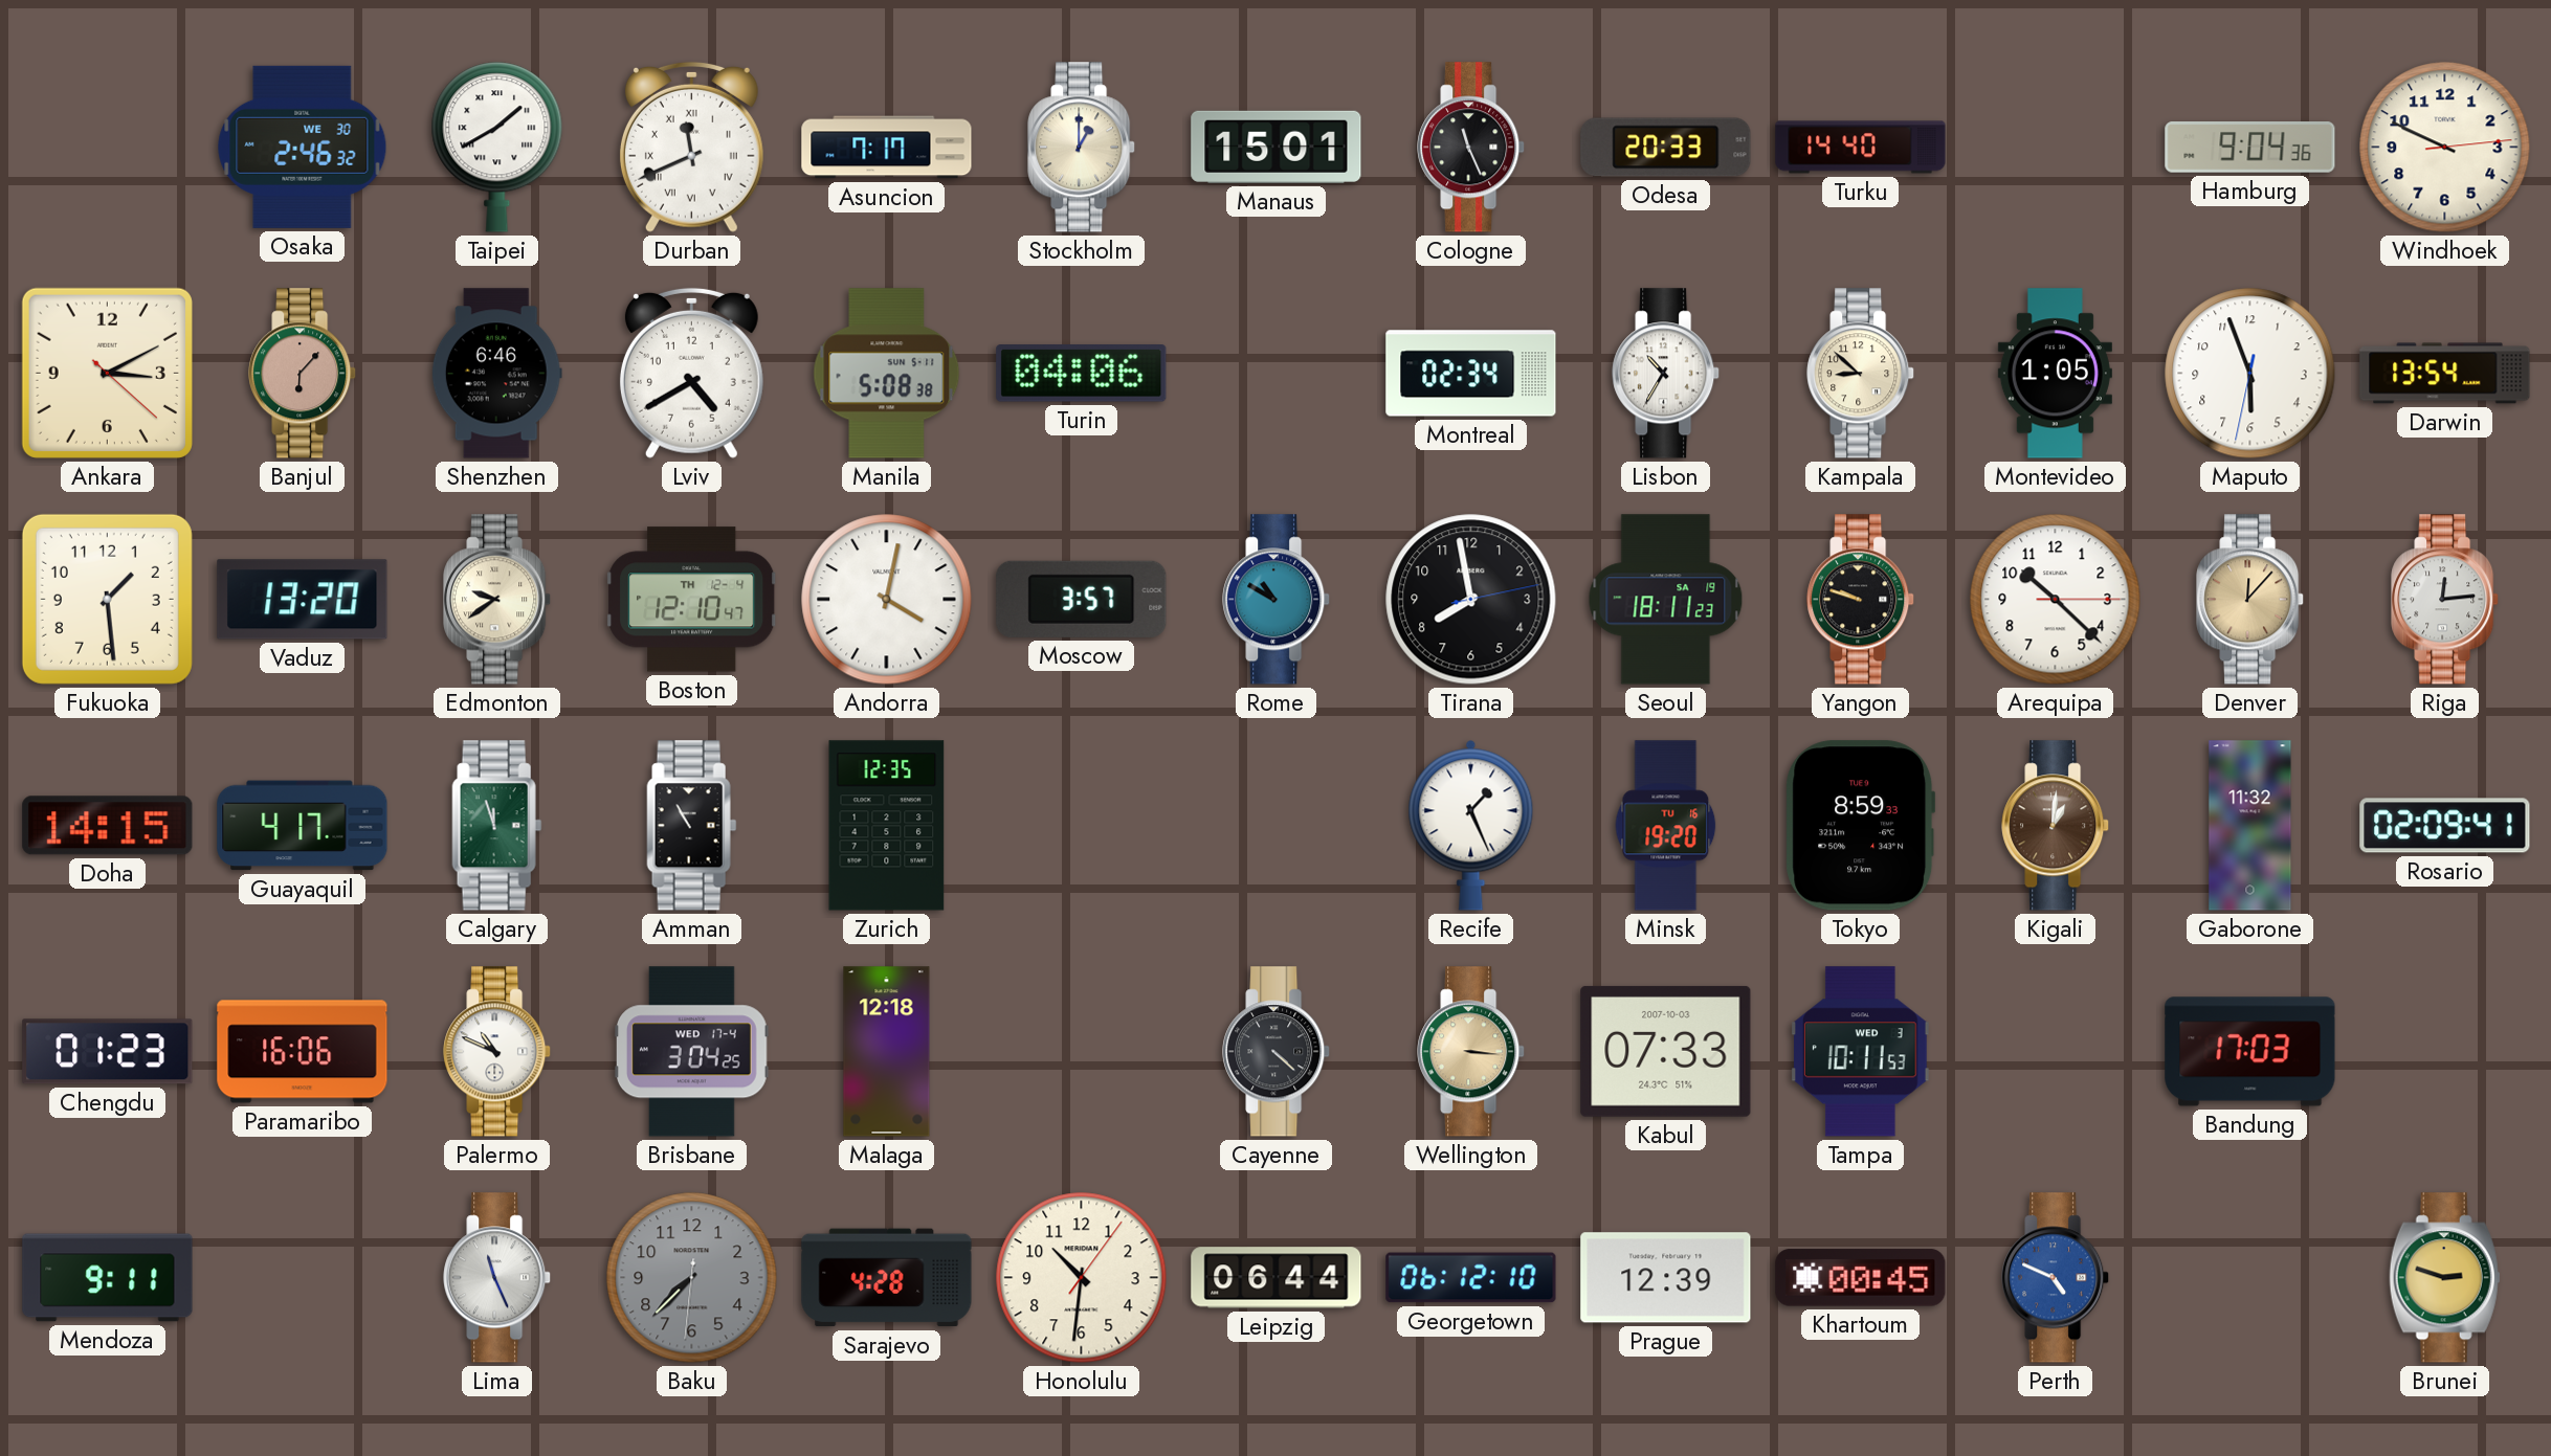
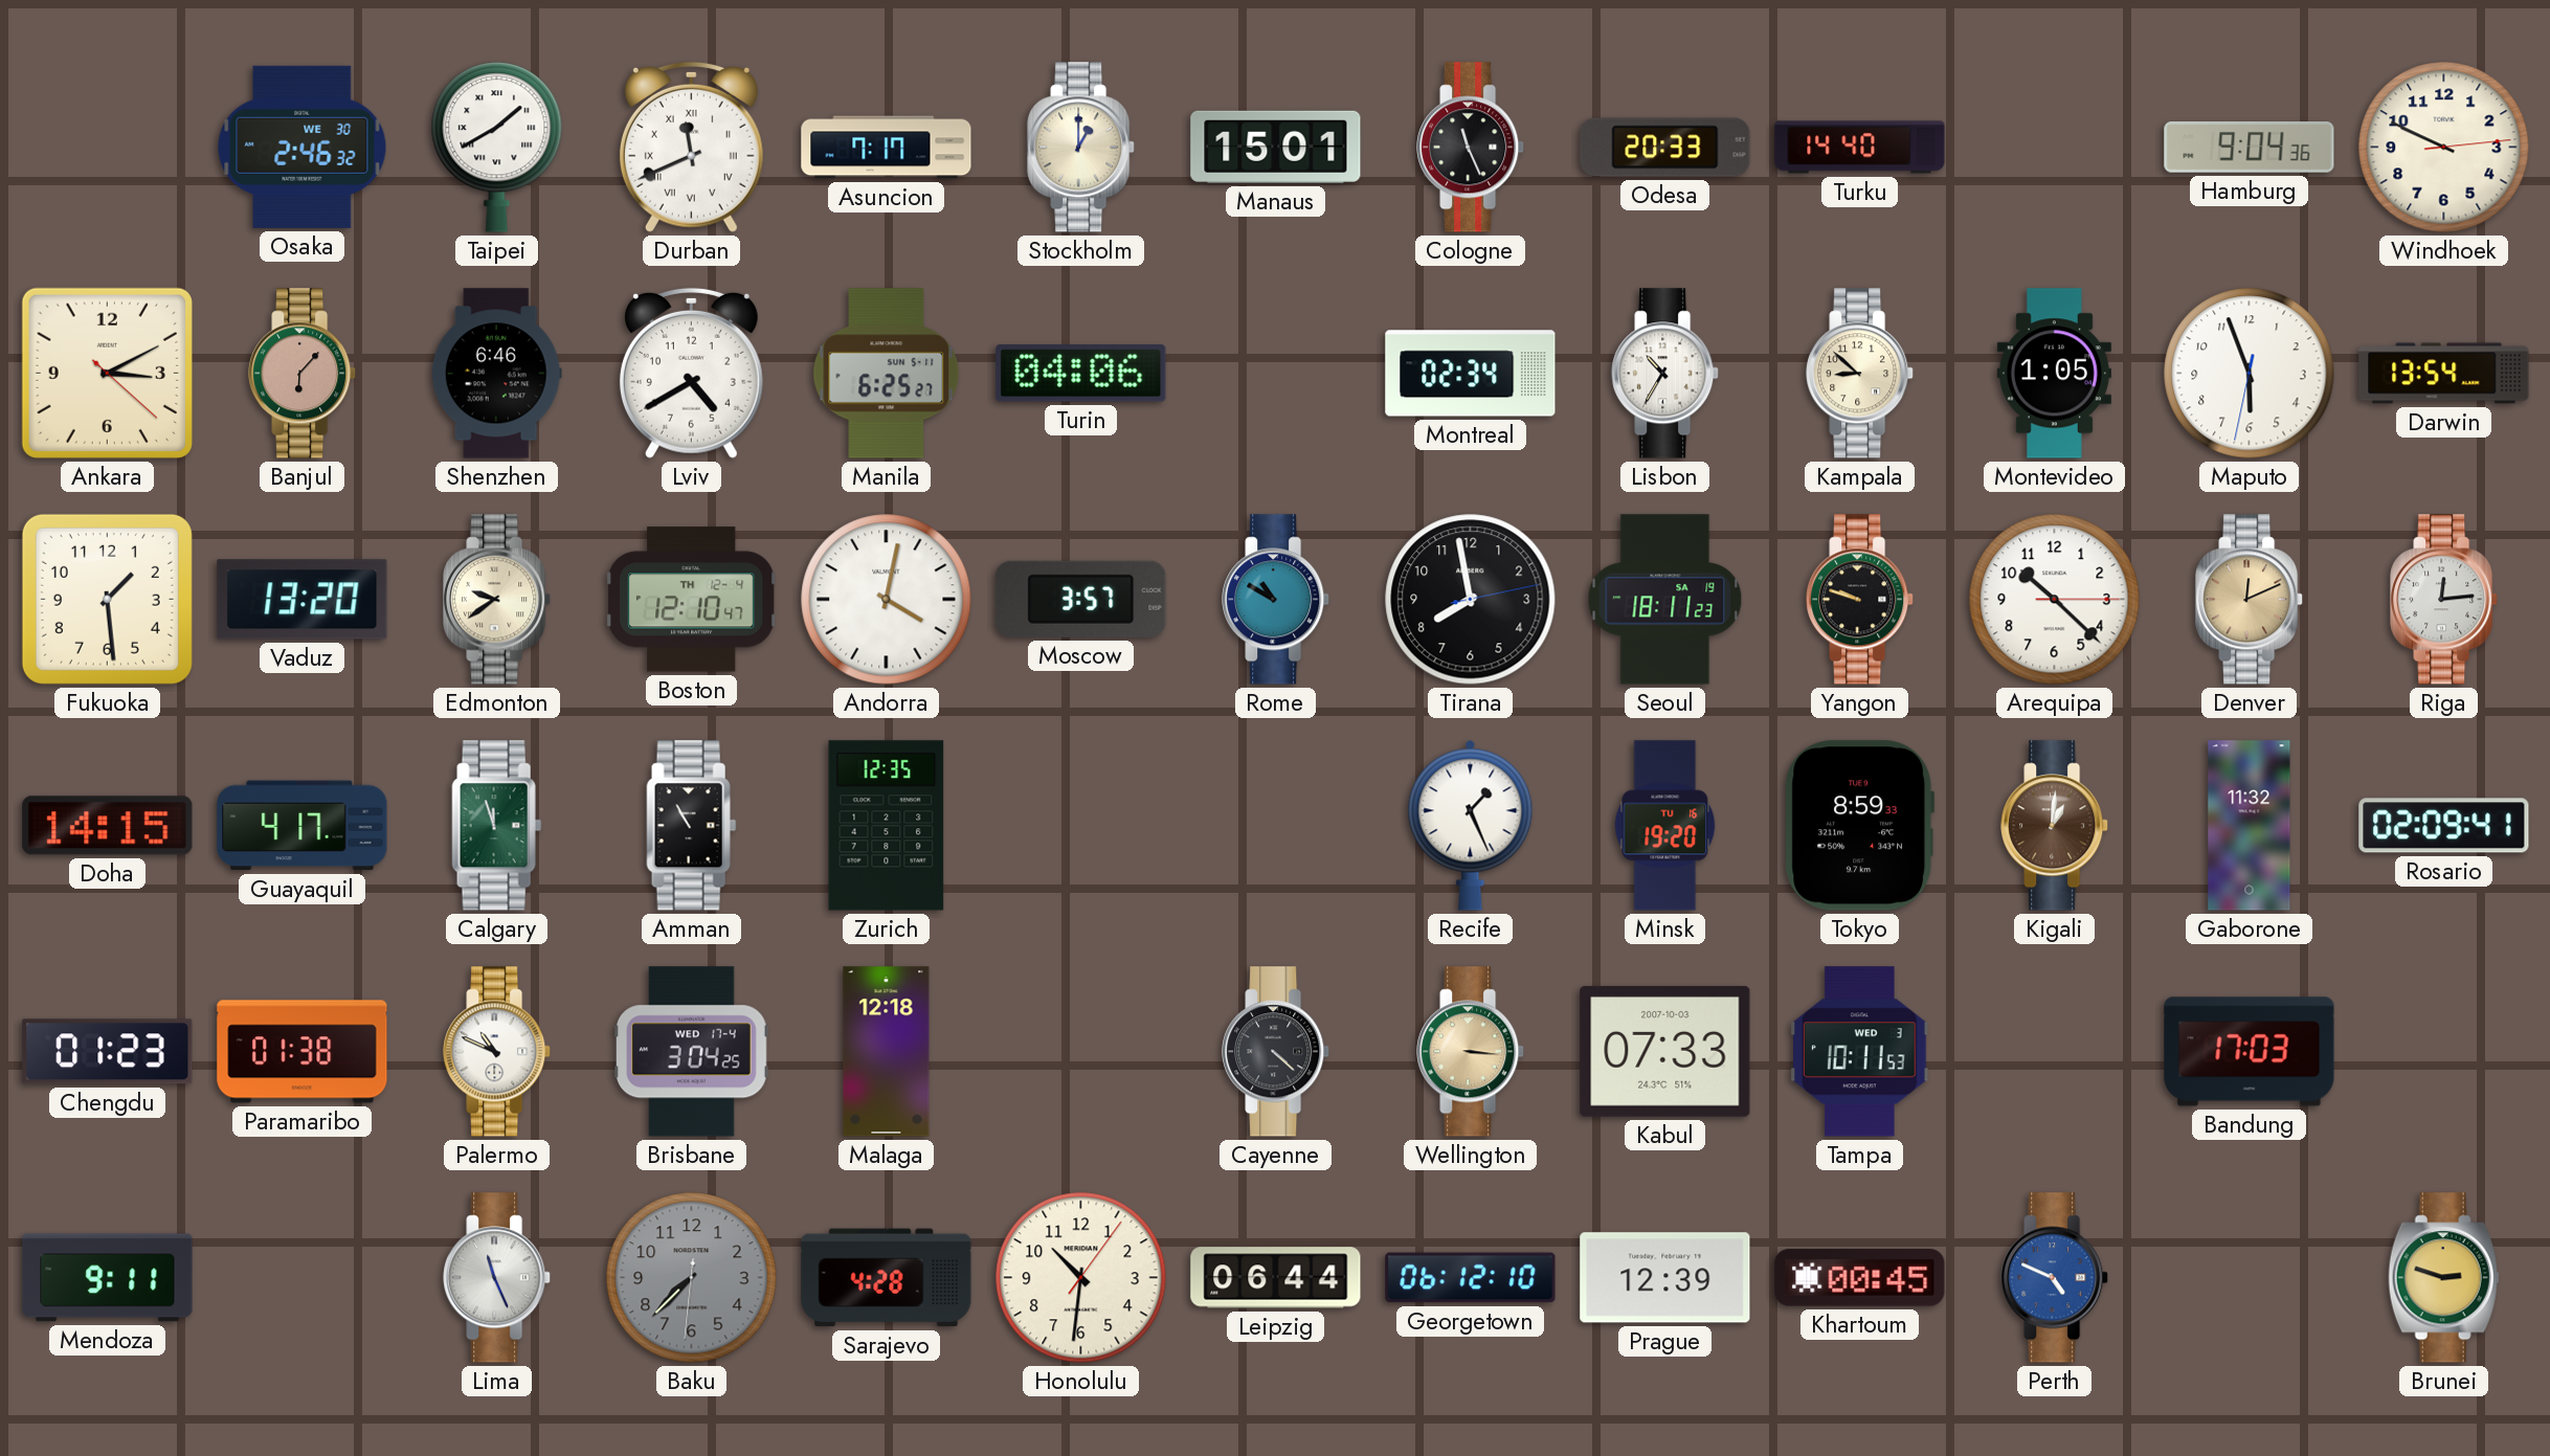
Manila: 5:08 -> 6:25 (887, 374)
Denver: 12:07 -> 12:11 (2250, 600)
Paramaribo: 16:06 -> 01:38 (303, 1052)
